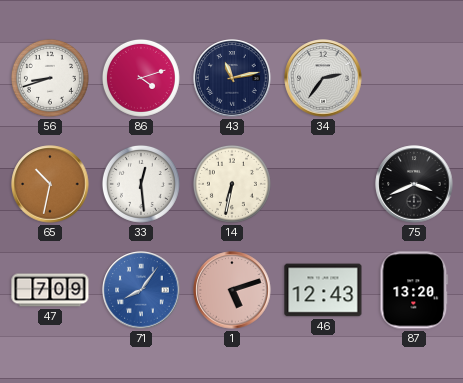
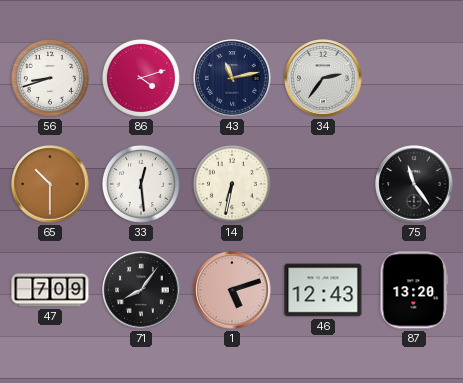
65: 10:32 -> 10:30 (50, 184)
75: 3:41 -> 11:24 (414, 184)
71 dial: blue -> black (141, 290)
